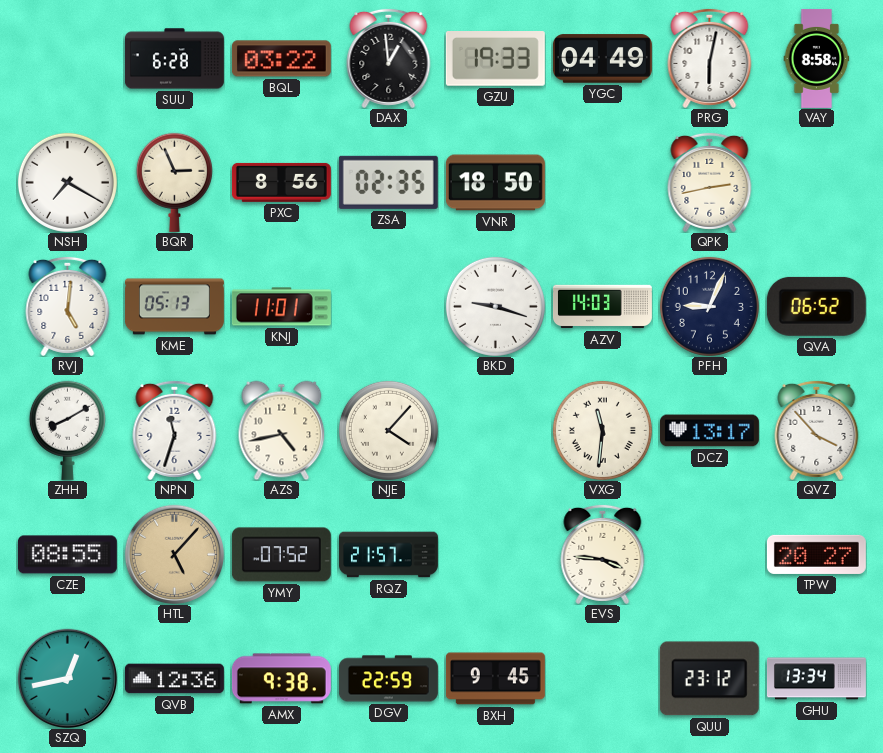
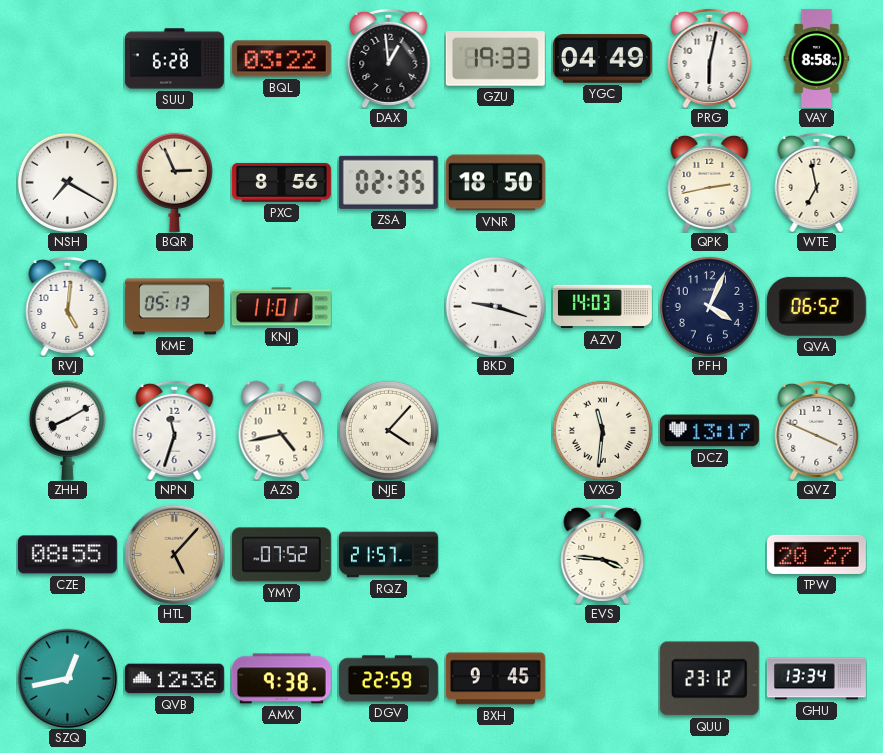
WTE: none -> 6:58 (817, 182)
PFH: 9:04 -> 4:04 (709, 306)
QVZ: 3:53 -> 3:49 (817, 430)
